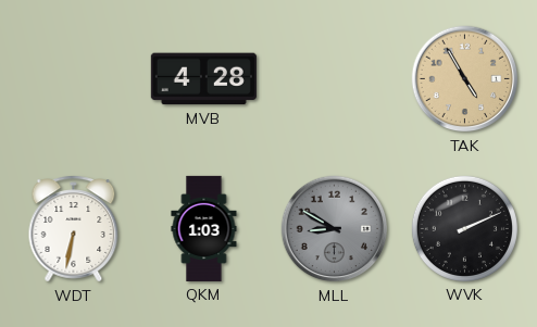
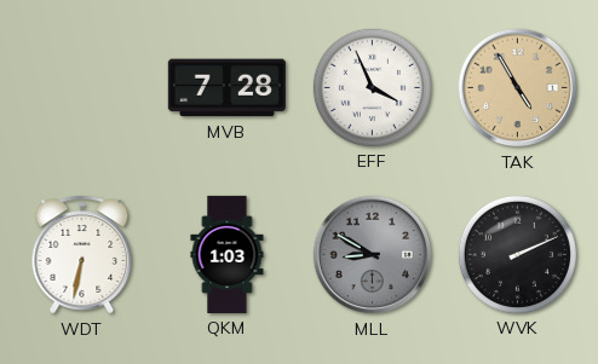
MVB: 4:28 -> 7:28 (226, 88)
EFF: none -> 3:56 (372, 87)
